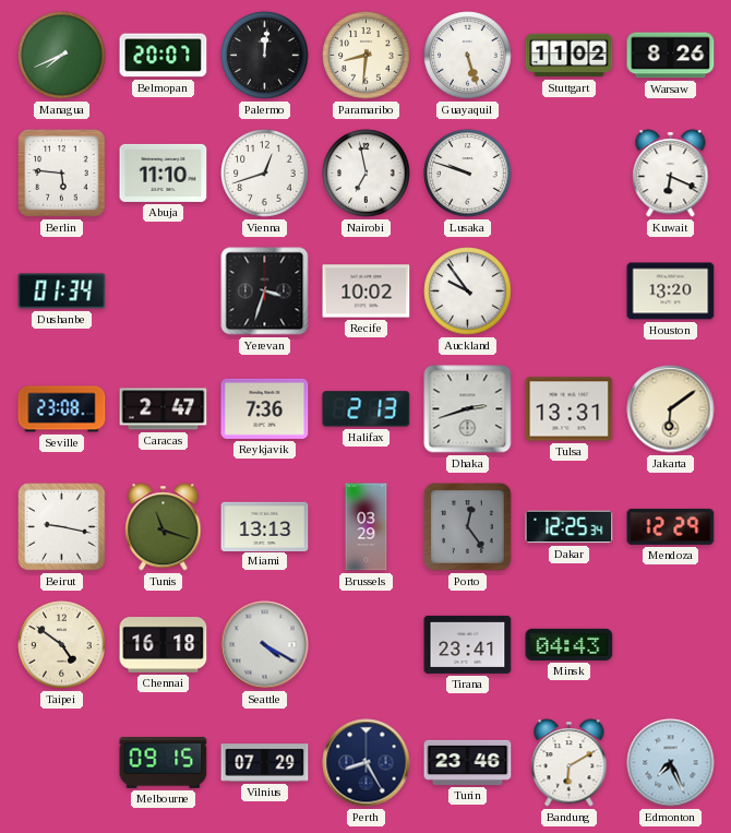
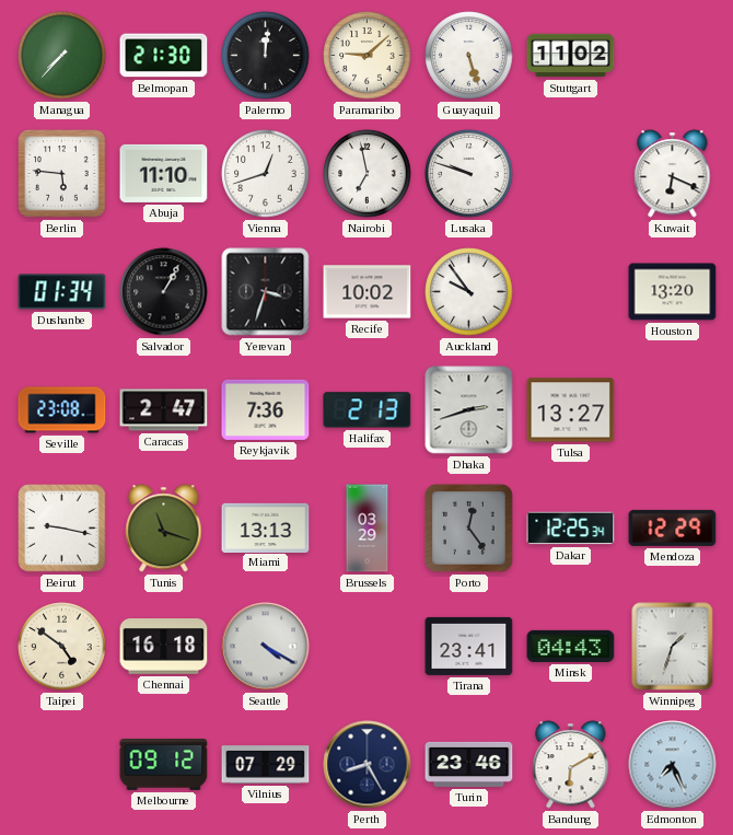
Managua: 7:41 -> 7:37 (62, 56)
Belmopan: 20:07 -> 21:30 (164, 56)
Paramaribo: 8:31 -> 9:08 (368, 56)
Warsaw: 8:26 -> none (671, 56)
Salvador: none -> 1:05 (164, 292)
Tulsa: 13:31 -> 13:27 (571, 410)
Jakarta: 6:09 -> none (671, 409)
Winnipeg: none -> 1:33 (673, 647)
Melbourne: 09:15 -> 09:12 (164, 764)
